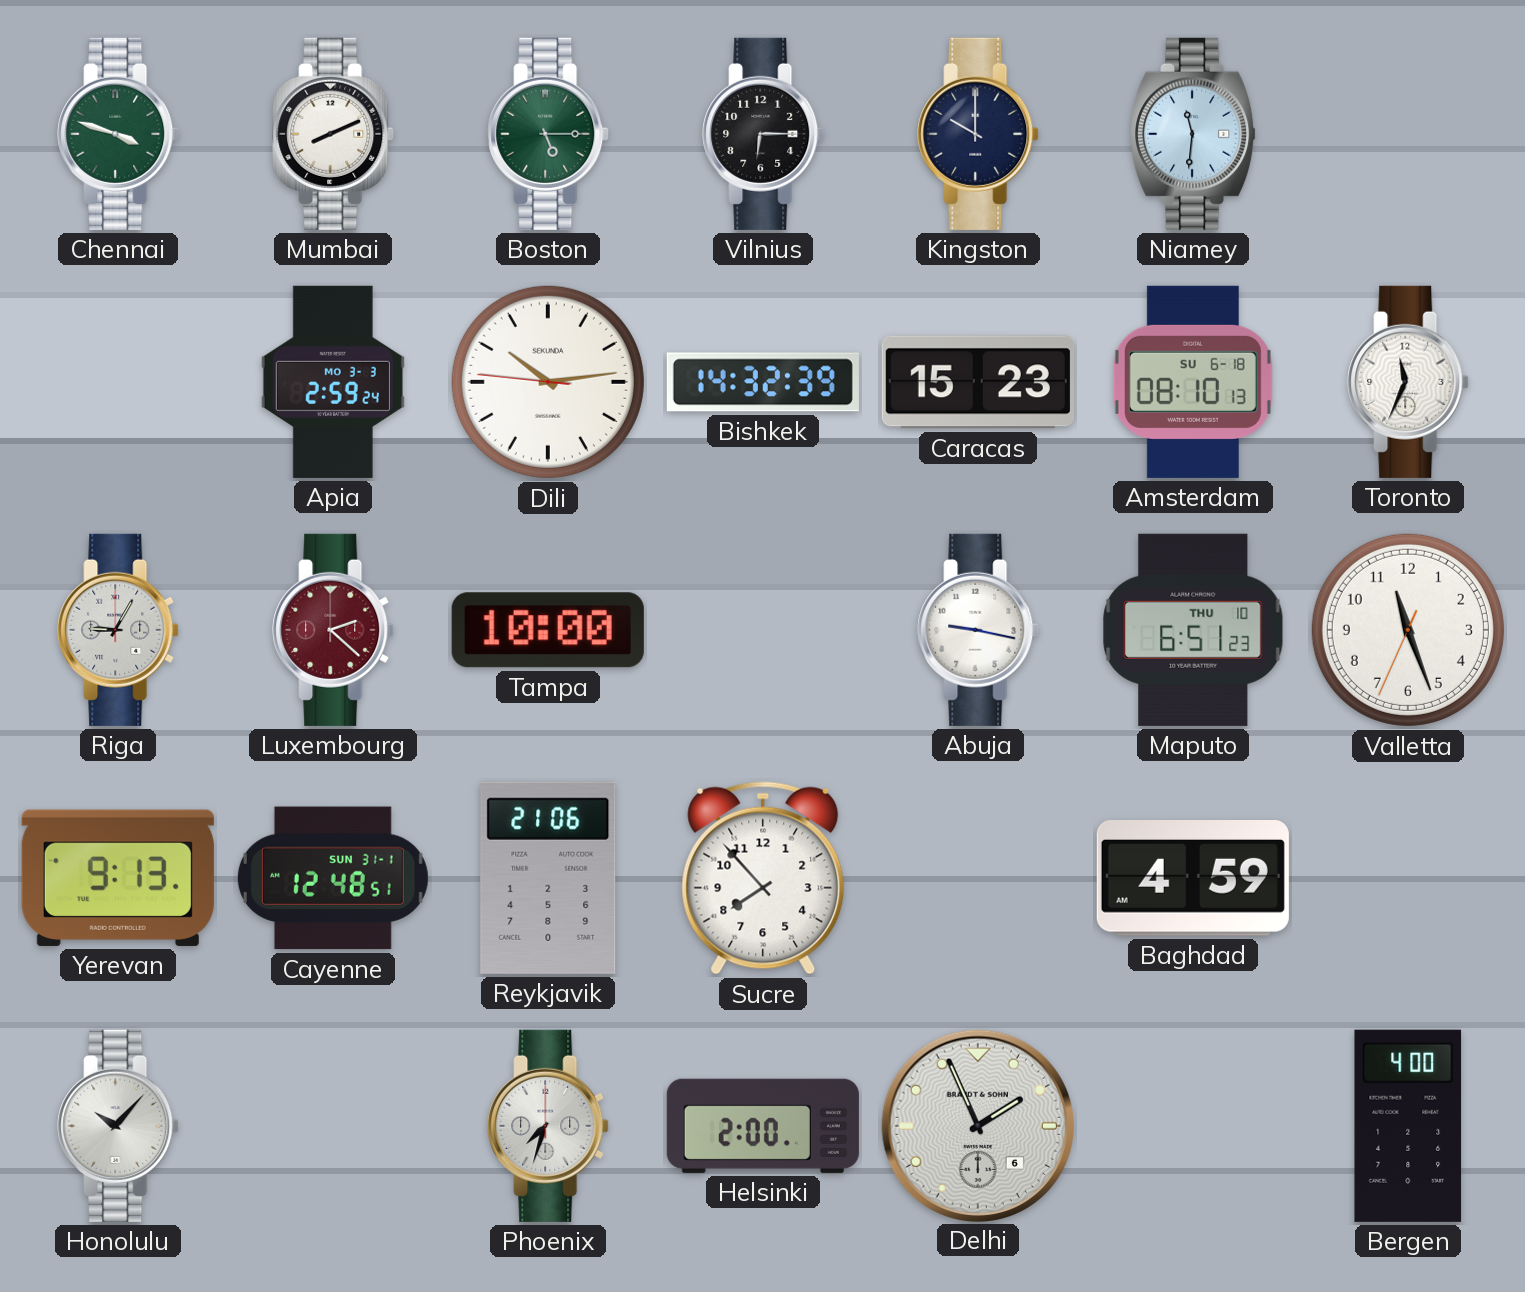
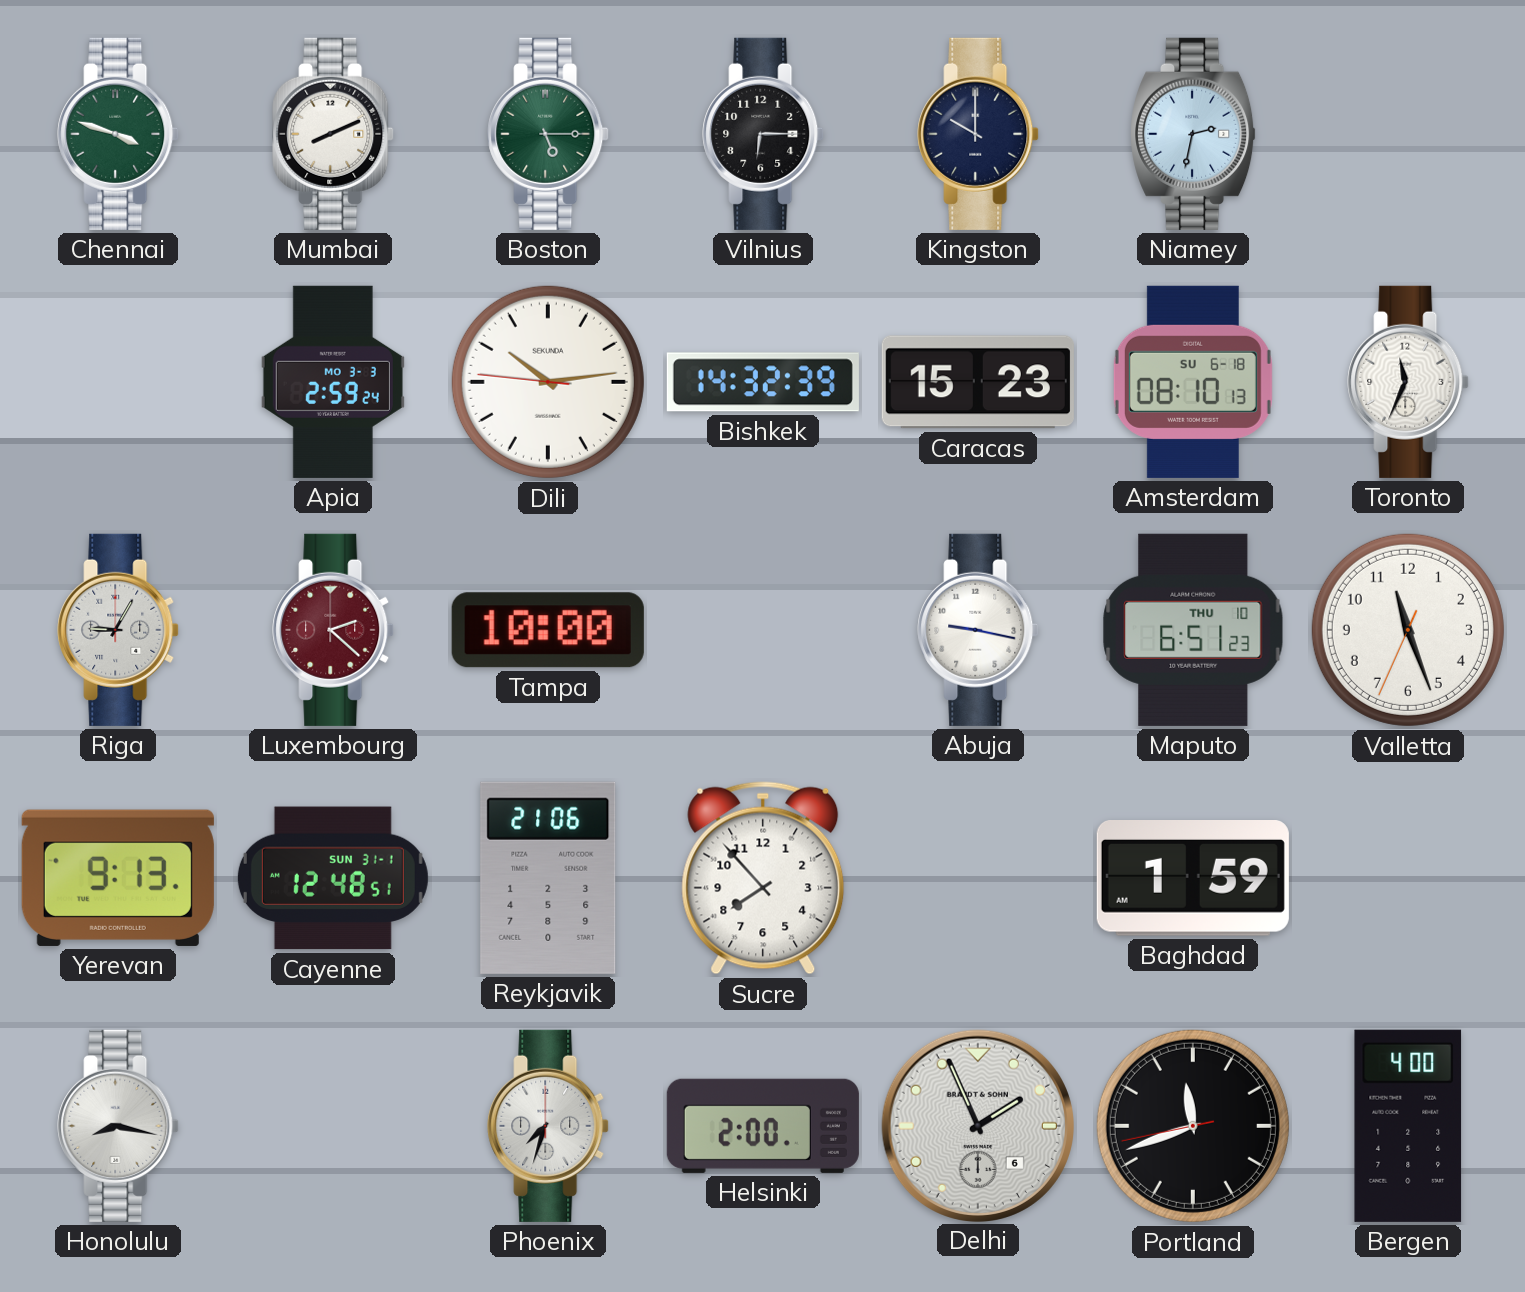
Niamey: 11:31 -> 2:32 (1194, 134)
Baghdad: 4:59 -> 1:59 (1193, 879)
Honolulu: 10:07 -> 8:17 (118, 1126)
Portland: none -> 11:41 (1193, 1126)
